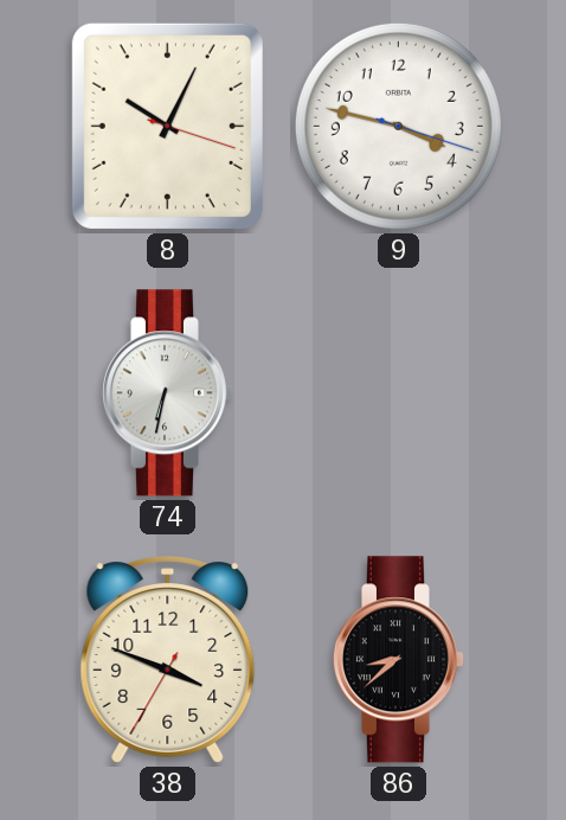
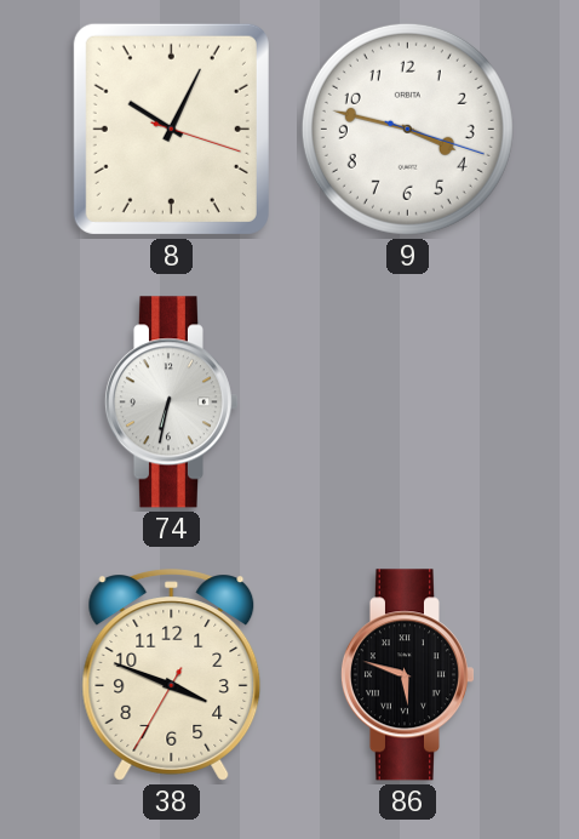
86: 8:38 -> 5:48 (407, 675)
